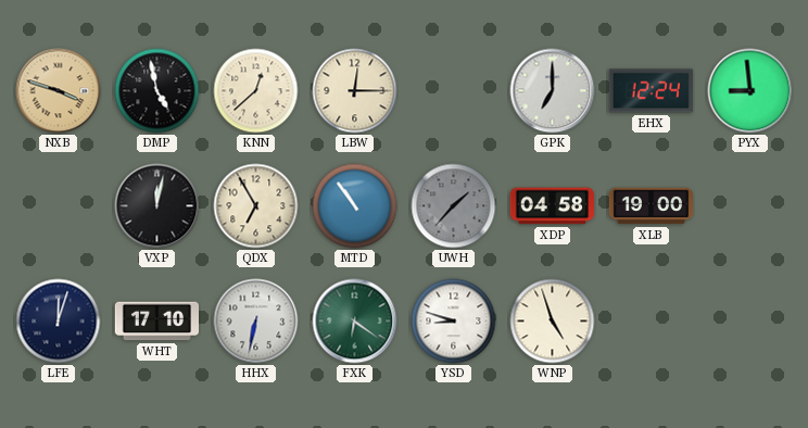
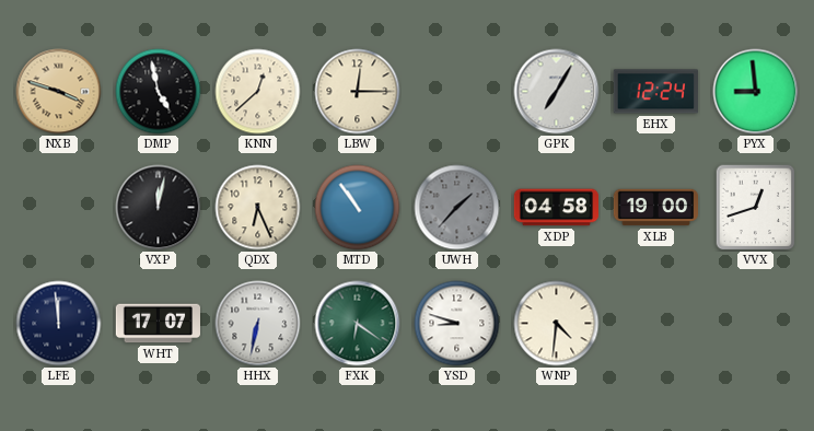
GPK: 7:00 -> 7:05 (557, 92)
QDX: 6:55 -> 6:26 (258, 208)
VVX: none -> 12:42 (756, 208)
LFE: 12:03 -> 11:59 (59, 324)
WHT: 17:10 -> 17:07 (158, 324)
WNP: 4:57 -> 4:31 (557, 324)
